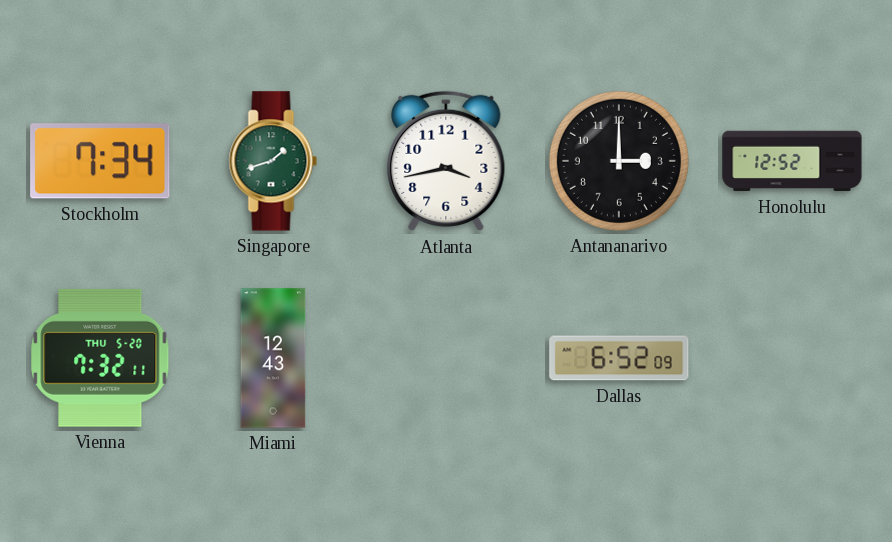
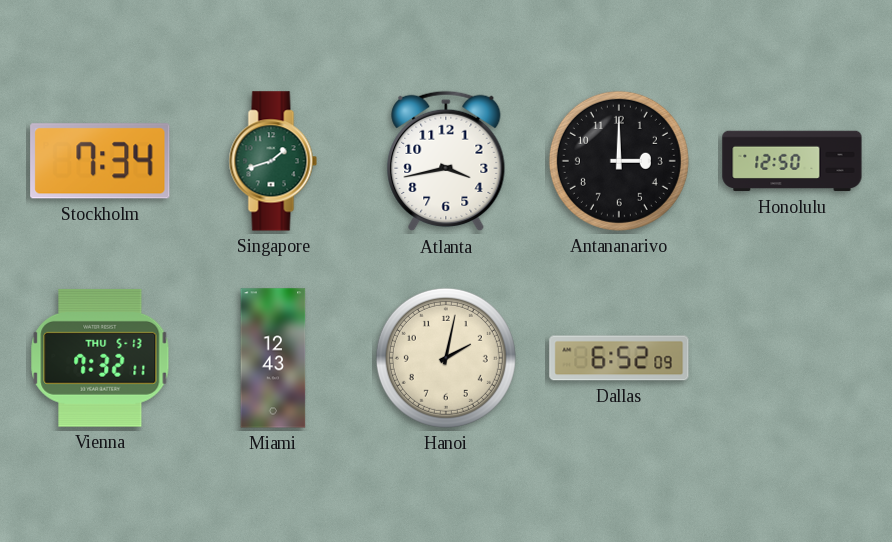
Honolulu: 12:52 -> 12:50 (792, 161)
Vienna date: THU 5-20 -> THU 5-13 (100, 358)
Hanoi: none -> 2:02 (446, 358)
